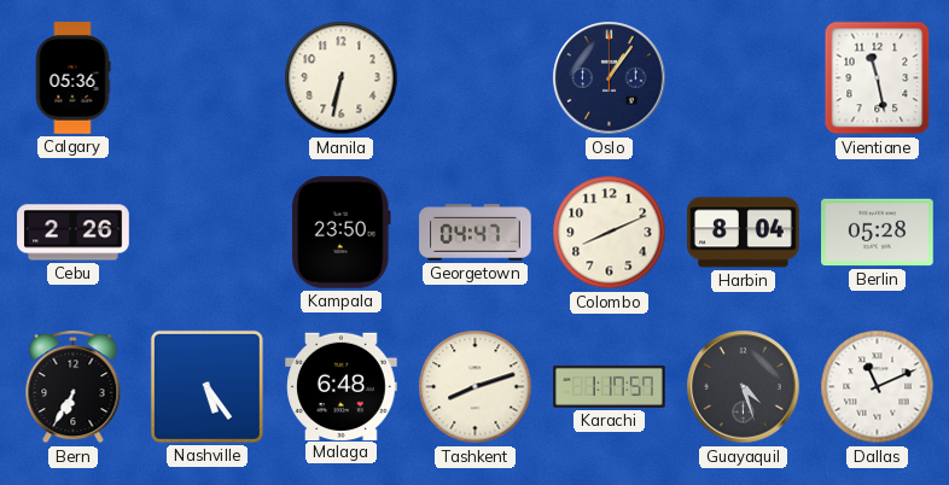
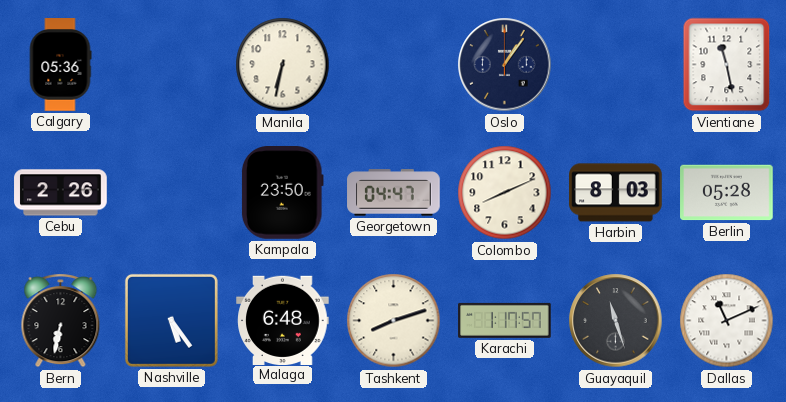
Harbin: 8:04 -> 8:03 (616, 193)
Bern: 6:35 -> 6:32 (61, 321)
Guayaquil: 4:27 -> 11:27 (616, 321)
